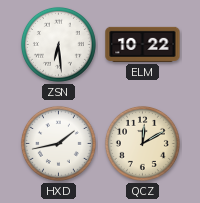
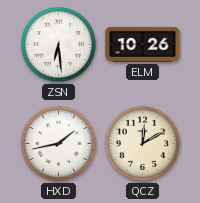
ELM: 10:22 -> 10:26 (143, 44)
